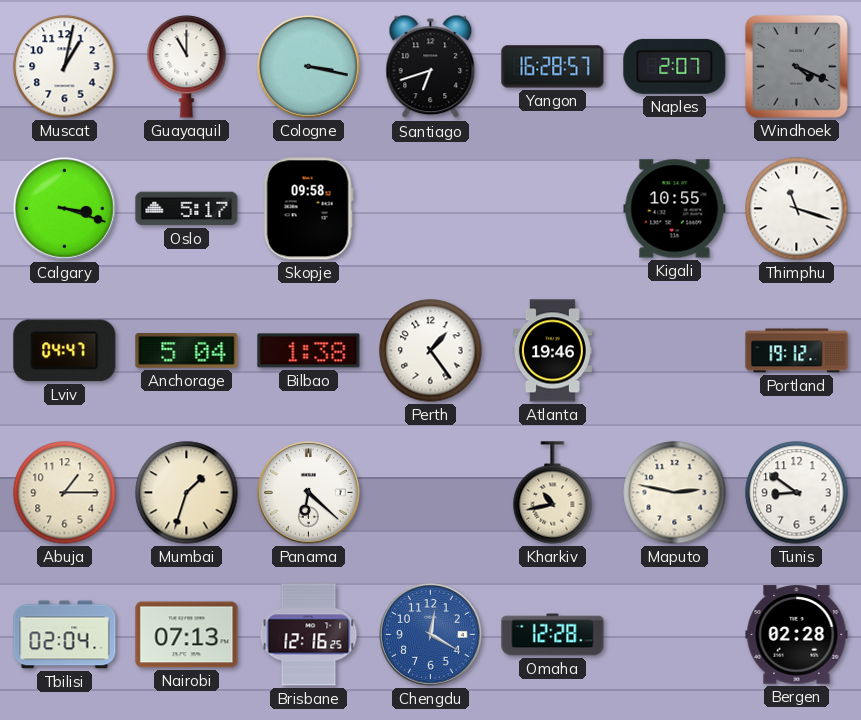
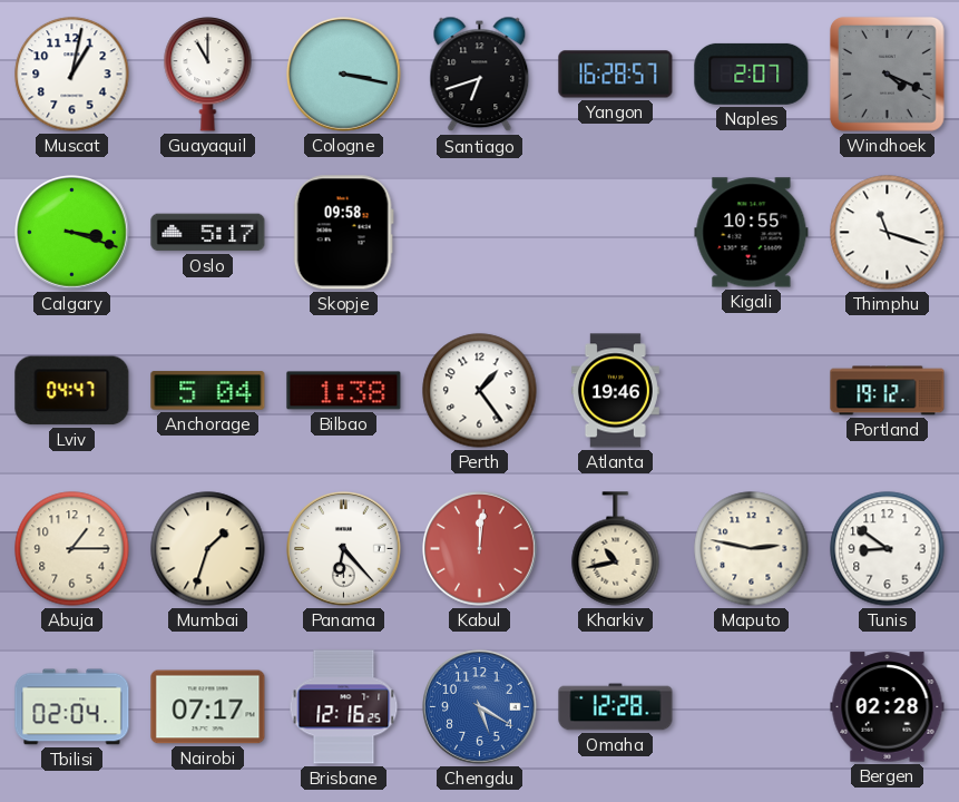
Panama: 6:22 -> 6:23 (344, 549)
Kabul: none -> 12:01 (480, 549)
Nairobi: 07:13 -> 07:17 (208, 707)
Chengdu: 12:20 -> 5:20 (480, 707)
